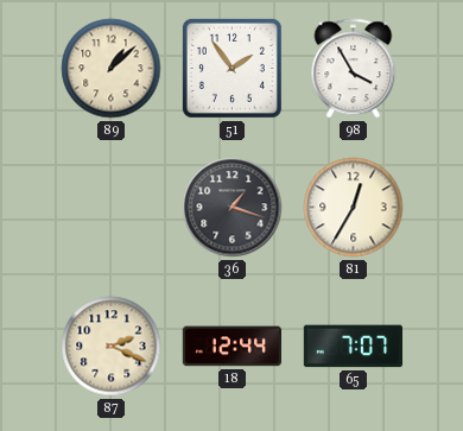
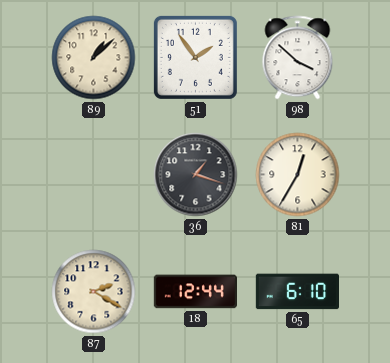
98: 3:55 -> 3:52 (298, 58)
87: 2:19 -> 2:20 (94, 292)
65: 7:07 -> 6:10 (297, 292)
